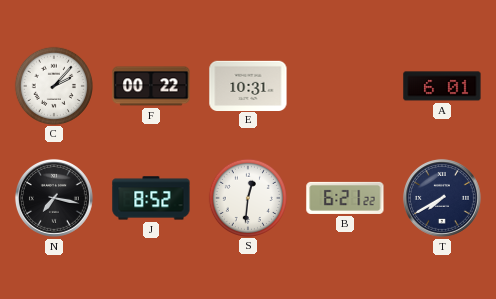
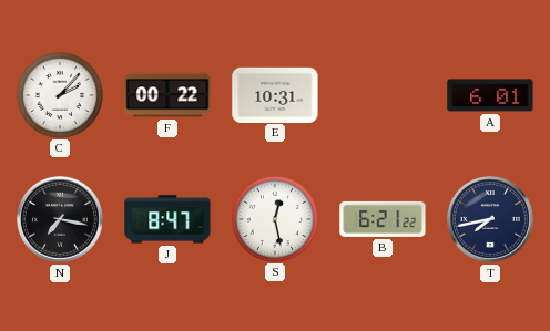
J: 8:52 -> 8:47 (167, 219)
S: 12:31 -> 12:28 (274, 218)
T: 7:40 -> 7:43 (490, 219)
